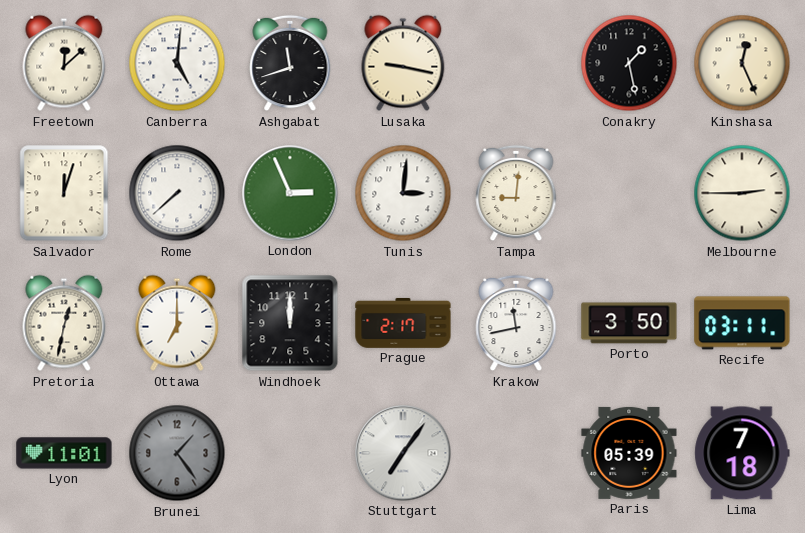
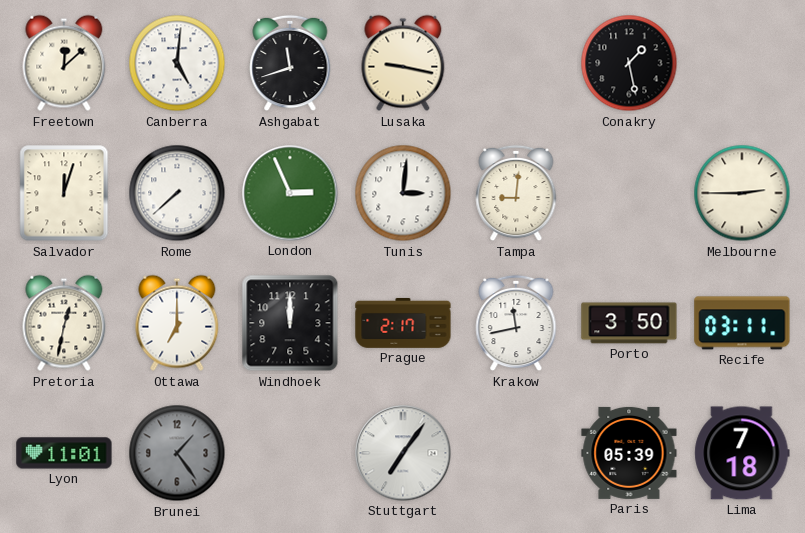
Kinshasa: 12:26 -> none (742, 63)
